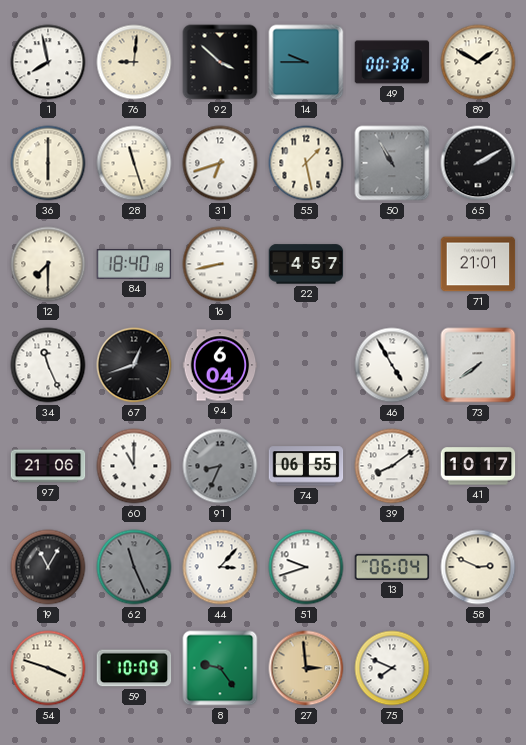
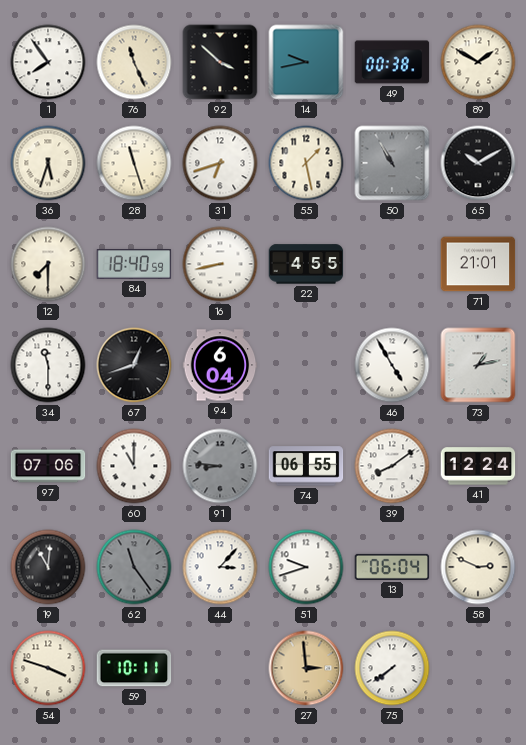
1: 7:58 -> 7:54 (48, 62)
76: 9:01 -> 11:26 (134, 62)
14: 9:45 -> 9:43 (306, 62)
36: 6:00 -> 5:33 (48, 163)
65: 2:10 -> 10:10 (478, 163)
84: 18:40:18 -> 18:40:59 (134, 264)
22: 4:57 -> 4:55 (306, 264)
34: 11:26 -> 11:30 (48, 365)
73: 7:39 -> 1:13 (478, 365)
97: 21:06 -> 07:06 (48, 466)
91: 8:34 -> 8:46 (220, 466)
41: 10:17 -> 12:24 (478, 466)
19: 11:05 -> 11:01 (48, 567)
62: 11:26 -> 11:24 (134, 567)
59: 10:09 -> 10:11 (134, 668)
8: 9:24 -> none (220, 668)
75: 7:49 -> 7:39 (392, 668)
